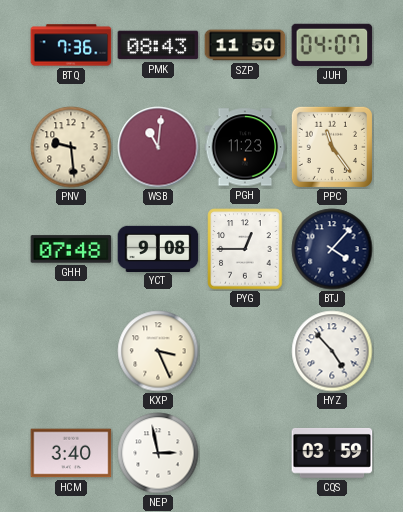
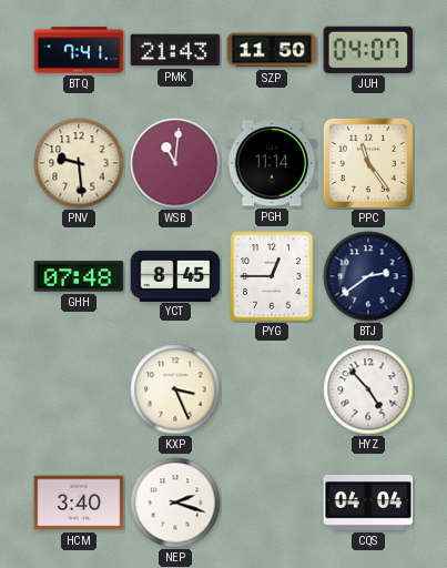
BTQ: 7:36 -> 7:41 (79, 50)
PMK: 08:43 -> 21:43 (175, 50)
PGH: 11:23 -> 11:14 (272, 163)
YCT: 9:08 -> 8:45 (175, 275)
BTJ: 4:07 -> 2:39 (368, 276)
NEP: 2:58 -> 2:18 (175, 503)
CQS: 03:59 -> 04:04 (368, 503)
